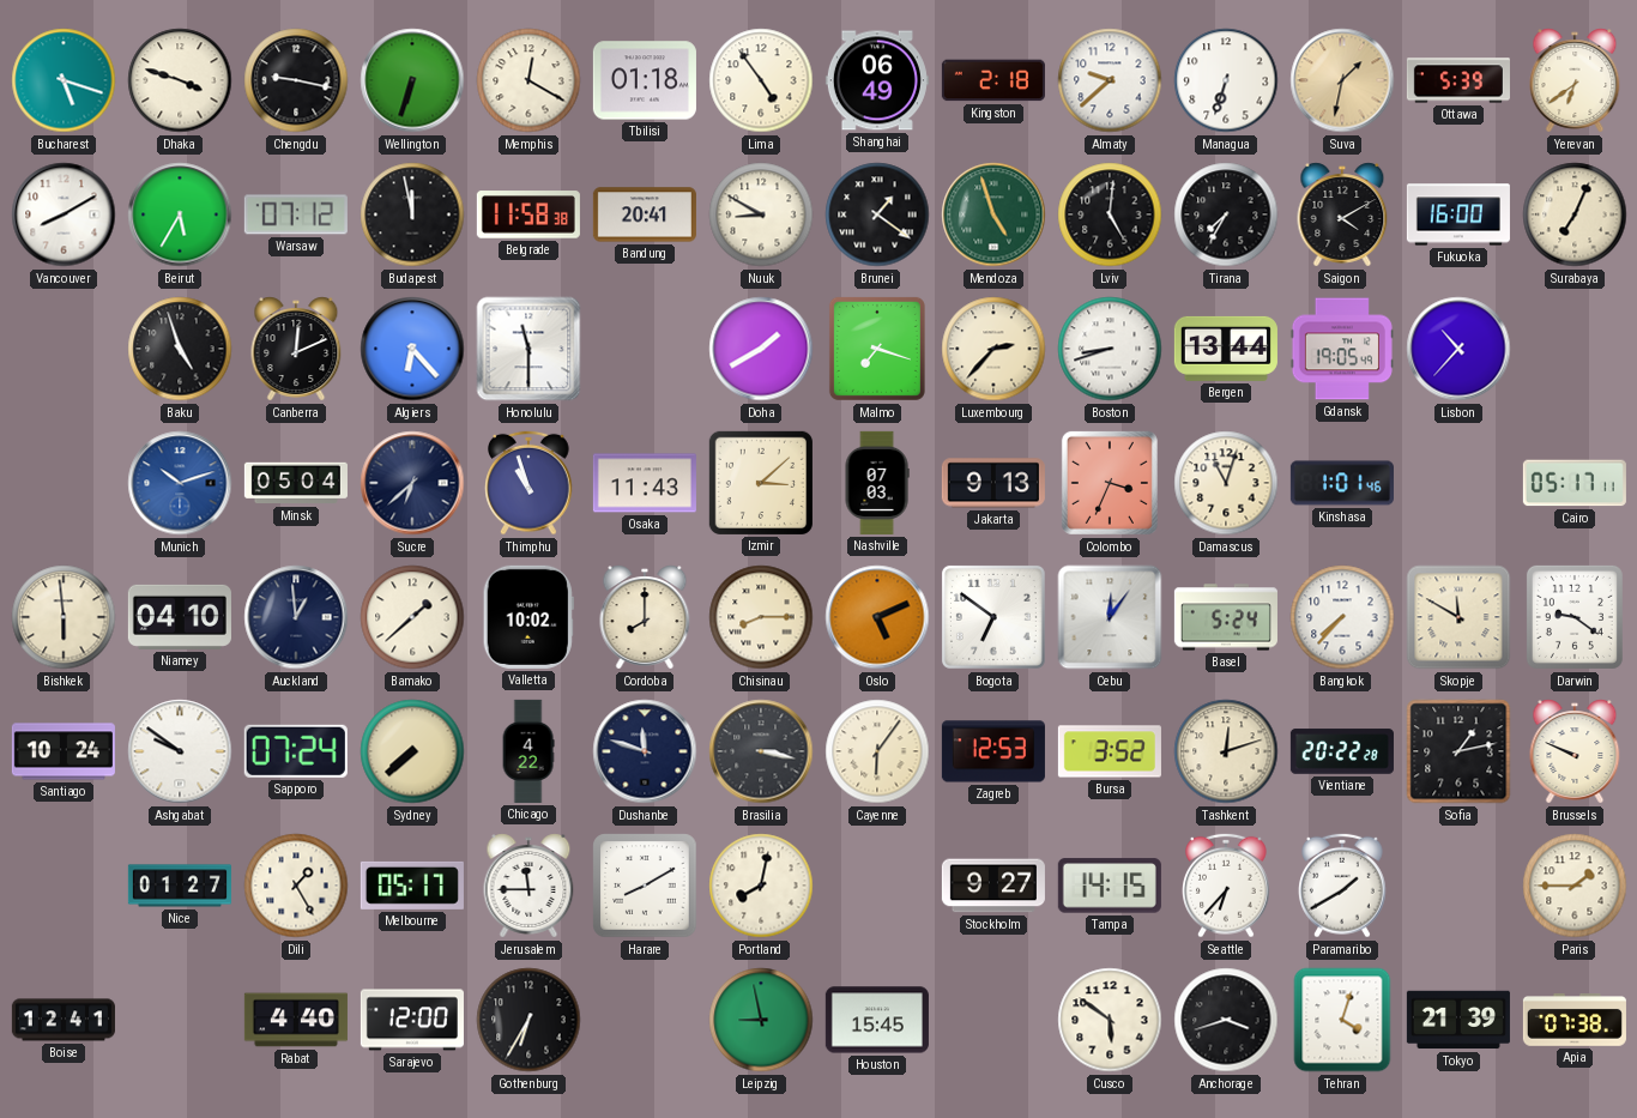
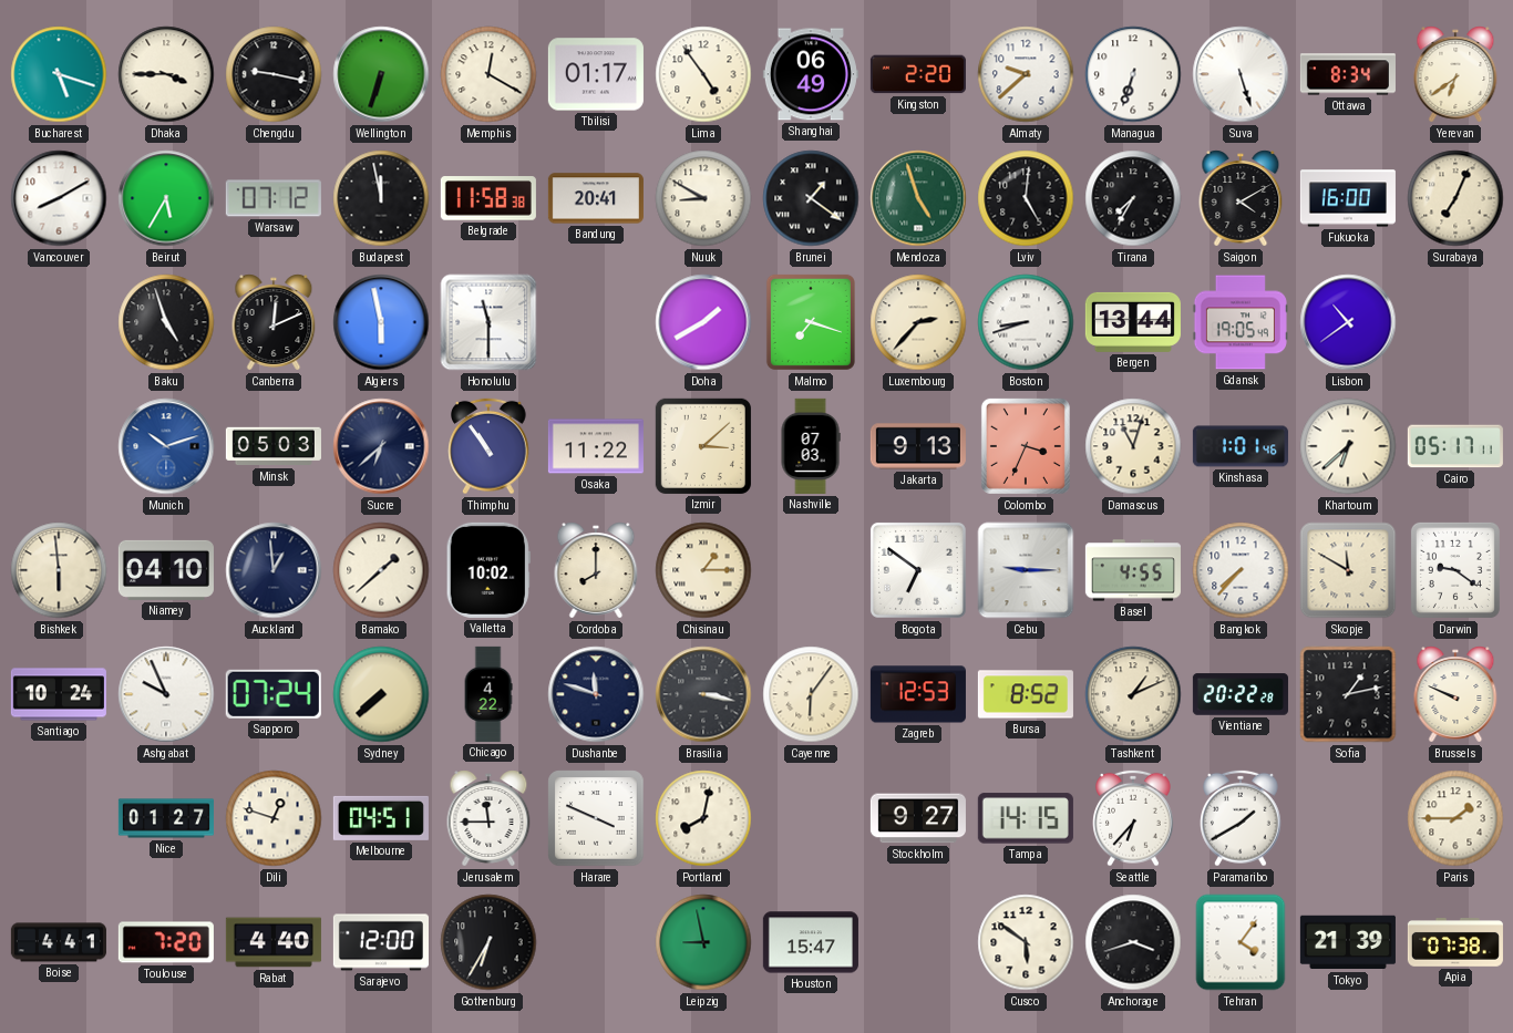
Dhaka: 3:48 -> 3:45 (166, 74)
Tbilisi: 01:18 -> 01:17 (596, 74)
Kingston: 2:18 -> 2:20 (918, 74)
Suva: 1:32 -> 5:27 (1241, 74)
Suva dial: champagne -> white (1241, 74)
Ottawa: 5:39 -> 8:34 (1348, 74)
Algiers: 6:23 -> 5:58 (381, 322)
Lisbon: 10:37 -> 10:39 (1348, 322)
Minsk: 05:04 -> 05:03 (274, 446)
Thimphu: 10:57 -> 10:54 (488, 446)
Osaka: 11:43 -> 11:22 (596, 446)
Khartoum: none -> 6:38 (1348, 446)
Chisinau: 8:15 -> 1:15 (703, 570)
Oslo: 5:11 -> none (877, 617)
Cebu: 12:06 -> 9:15 (1026, 570)
Basel: 5:24 -> 4:55 (1133, 570)
Ashgabat: 9:51 -> 9:56 (166, 694)
Bursa: 3:52 -> 8:52 (1026, 694)
Tashkent: 12:12 -> 1:11 (1133, 694)
Dili: 1:25 -> 12:48 (274, 818)
Melbourne: 05:17 -> 04:51 (381, 818)
Harare: 8:10 -> 3:49 (596, 818)
Boise: 12:41 -> 4:41 (59, 942)
Toulouse: none -> 7:20 (166, 942)
Houston: 15:45 -> 15:47 (811, 942)
Tehran: 4:03 -> 4:06 (1241, 942)
